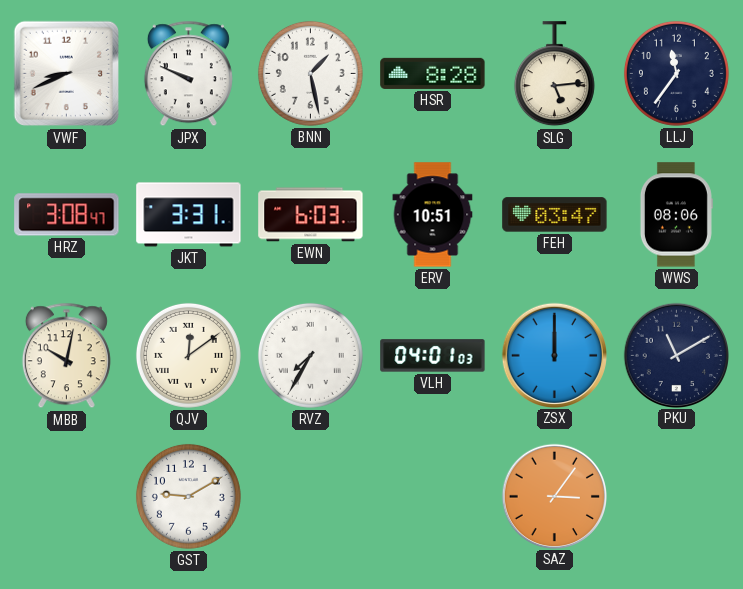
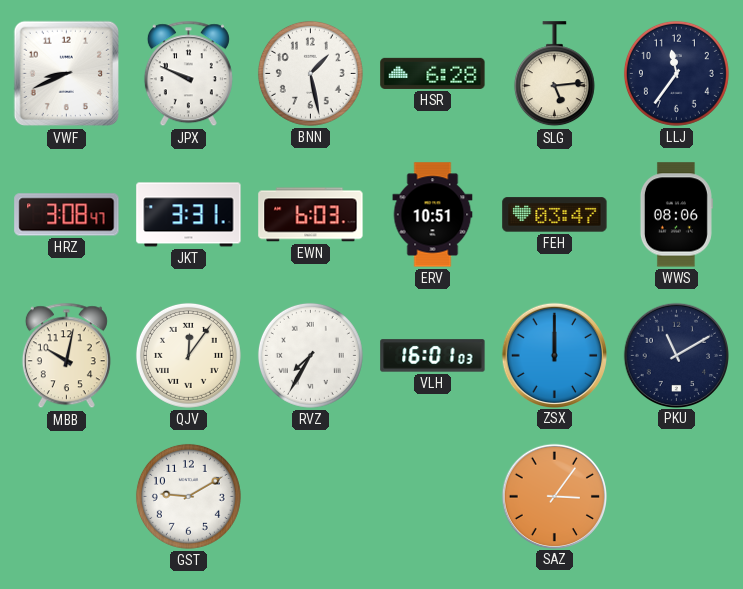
HSR: 8:28 -> 6:28 (433, 73)
QJV: 12:09 -> 12:06 (188, 355)
VLH: 04:01 -> 16:01 (433, 356)
